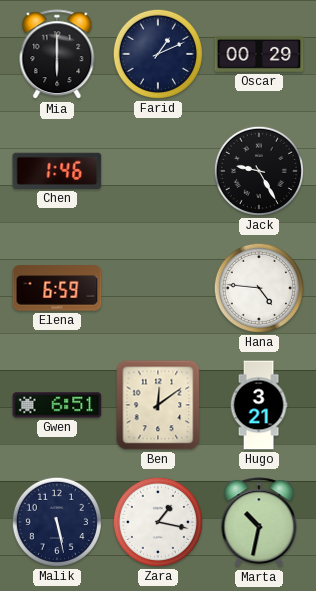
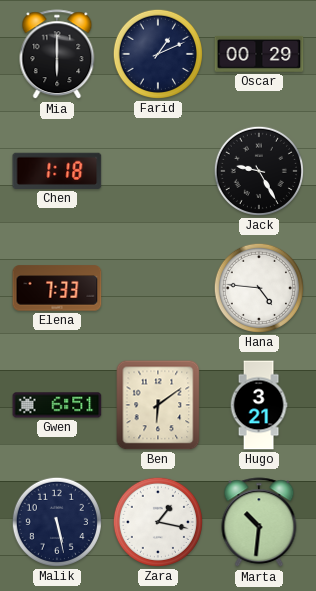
Chen: 1:46 -> 1:18 (57, 171)
Elena: 6:59 -> 7:33 (57, 288)
Ben: 12:09 -> 6:09 (158, 405)
Marta: 10:32 -> 10:31 (259, 523)
